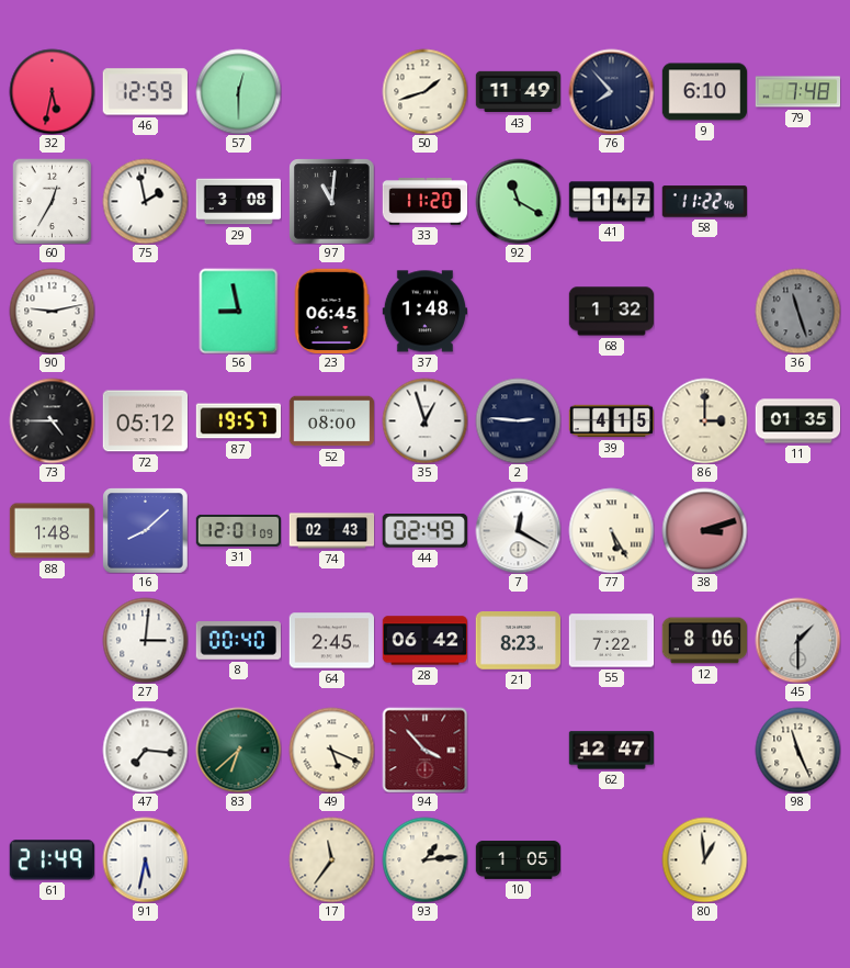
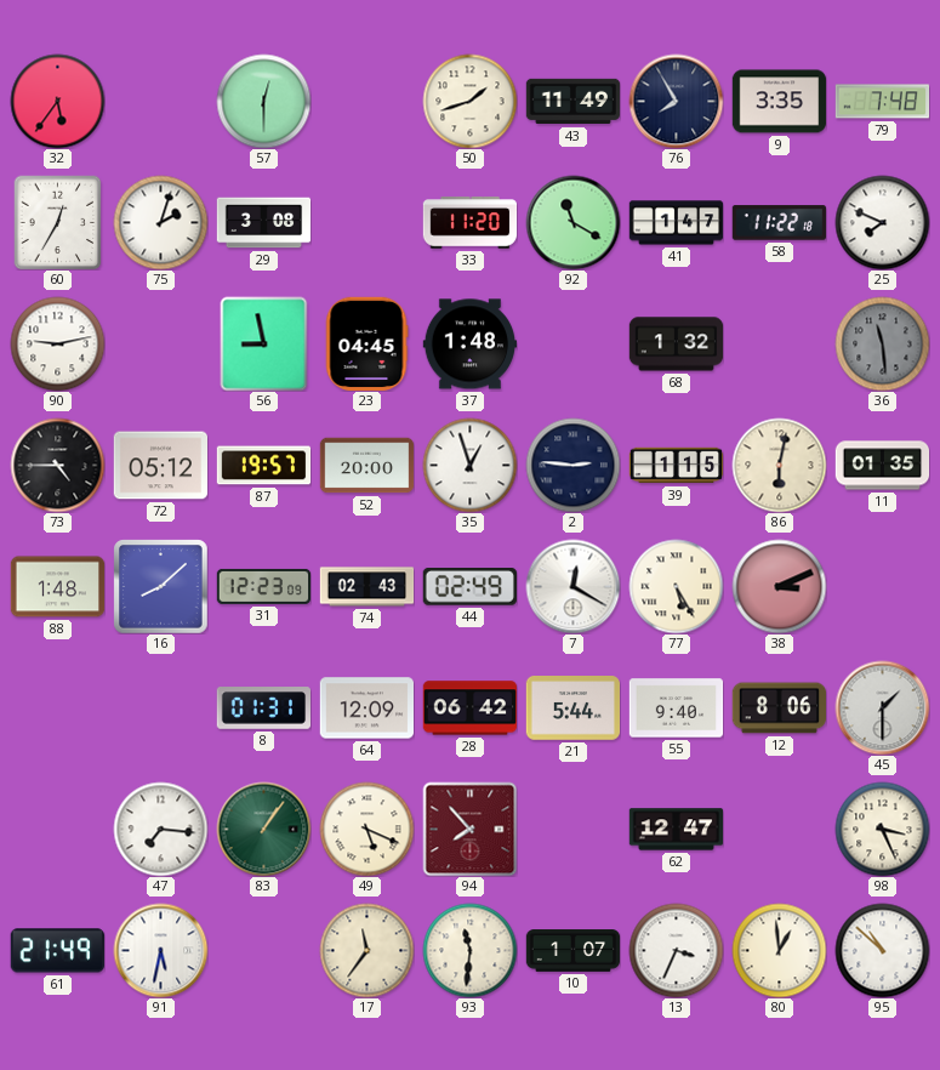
32: 5:32 -> 5:36 (57, 101)
46: 12:59 -> none (145, 92)
76: 7:53 -> 7:55 (676, 101)
9: 6:10 -> 3:35 (779, 102)
75: 1:58 -> 2:03 (160, 222)
97: 11:01 -> none (331, 201)
58: 11:22:46 -> 11:22:18 (779, 223)
25: none -> 7:49 (882, 222)
23: 06:45 -> 04:45 (366, 343)
36: 11:27 -> 11:29 (882, 343)
52: 08:00 -> 20:00 (366, 466)
39: 4:15 -> 1:15 (676, 466)
86: 3:00 -> 6:02 (779, 465)
31: 12:01 -> 12:23 (263, 586)
38: 3:12 -> 3:11 (779, 586)
27: 3:01 -> none (145, 640)
8: 00:40 -> 01:31 (263, 708)
64: 2:45 -> 12:09 (366, 708)
21: 8:23 -> 5:44 (572, 708)
55: 7:22 -> 9:40 (676, 708)
83: 6:38 -> 1:06 (263, 829)
94: 3:53 -> 7:53 (469, 829)
98: 11:26 -> 3:26 (882, 829)
93: 1:14 -> 11:31 (469, 950)
10: 1:05 -> 1:07 (572, 951)
13: none -> 3:34 (676, 950)
95: none -> 10:52 (882, 950)
